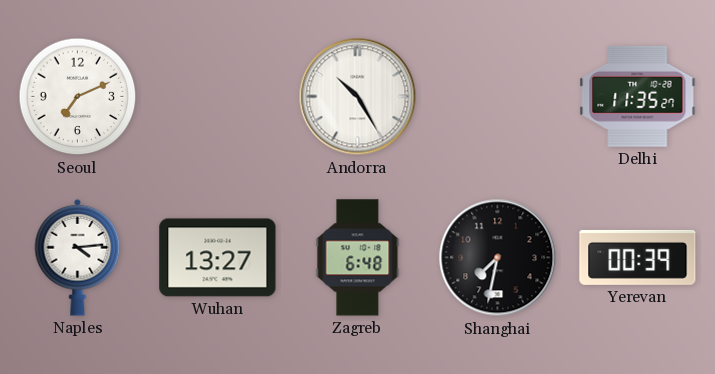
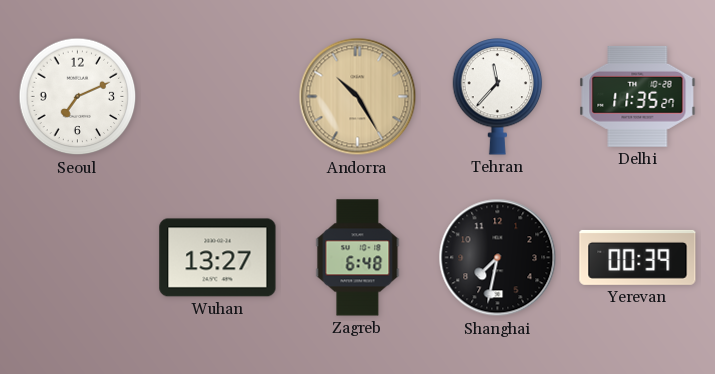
Andorra dial: white -> champagne (358, 97)
Tehran: none -> 11:37 (498, 97)
Naples: 4:14 -> none (78, 257)
